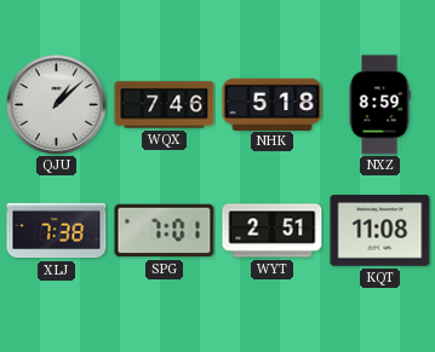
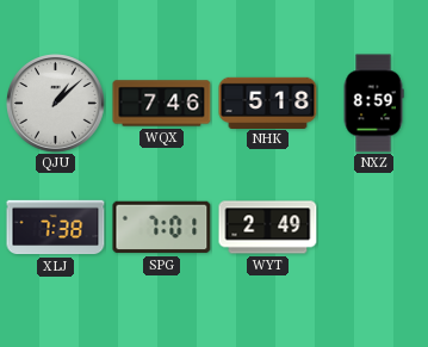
WYT: 2:51 -> 2:49 (268, 228)
KQT: 11:08 -> none (380, 231)
